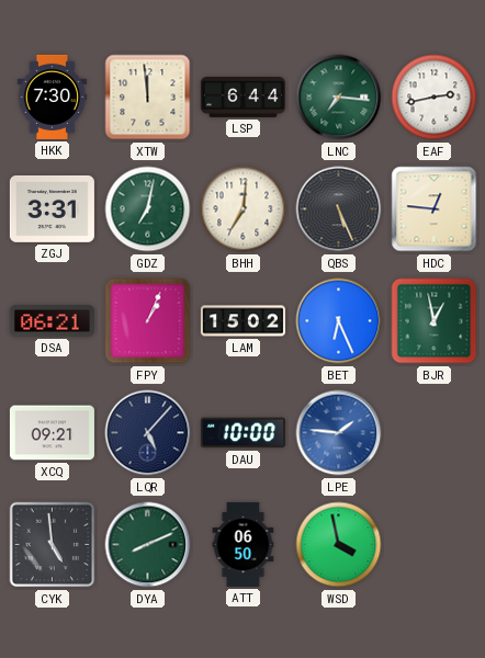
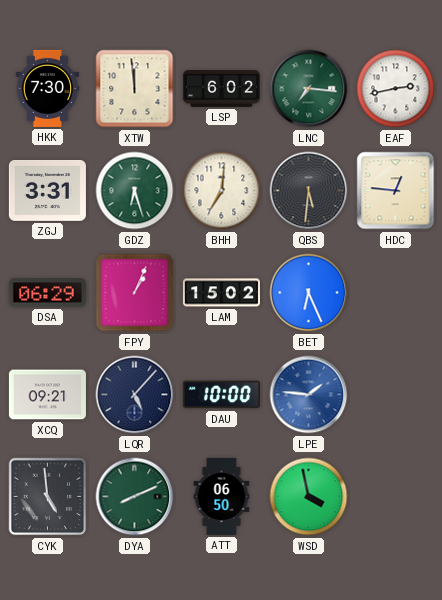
LSP: 6:44 -> 6:02 (221, 89)
GDZ: 7:02 -> 6:27 (135, 191)
QBS: 5:26 -> 5:31 (309, 191)
DSA: 06:21 -> 06:29 (47, 293)
BJR: 12:58 -> none (435, 321)
